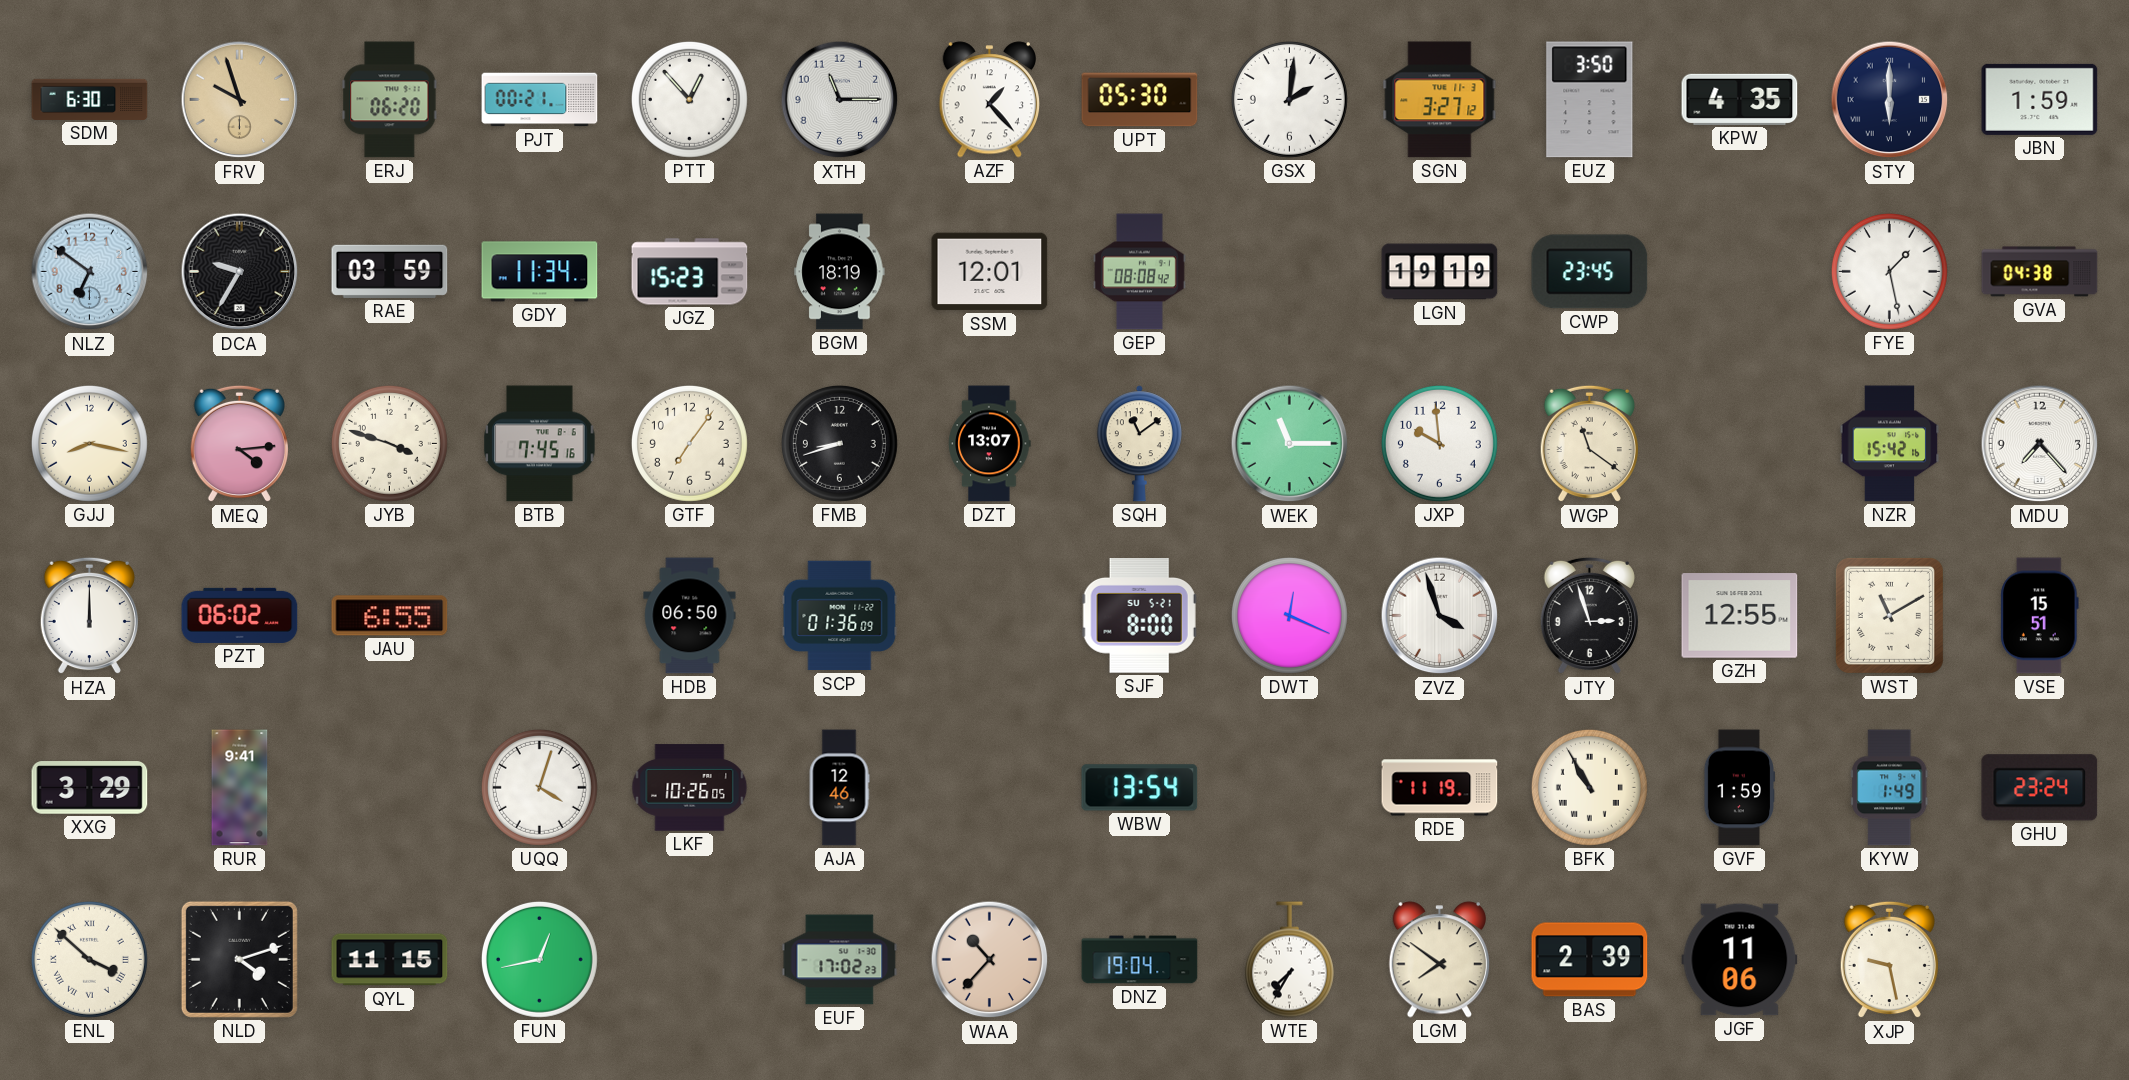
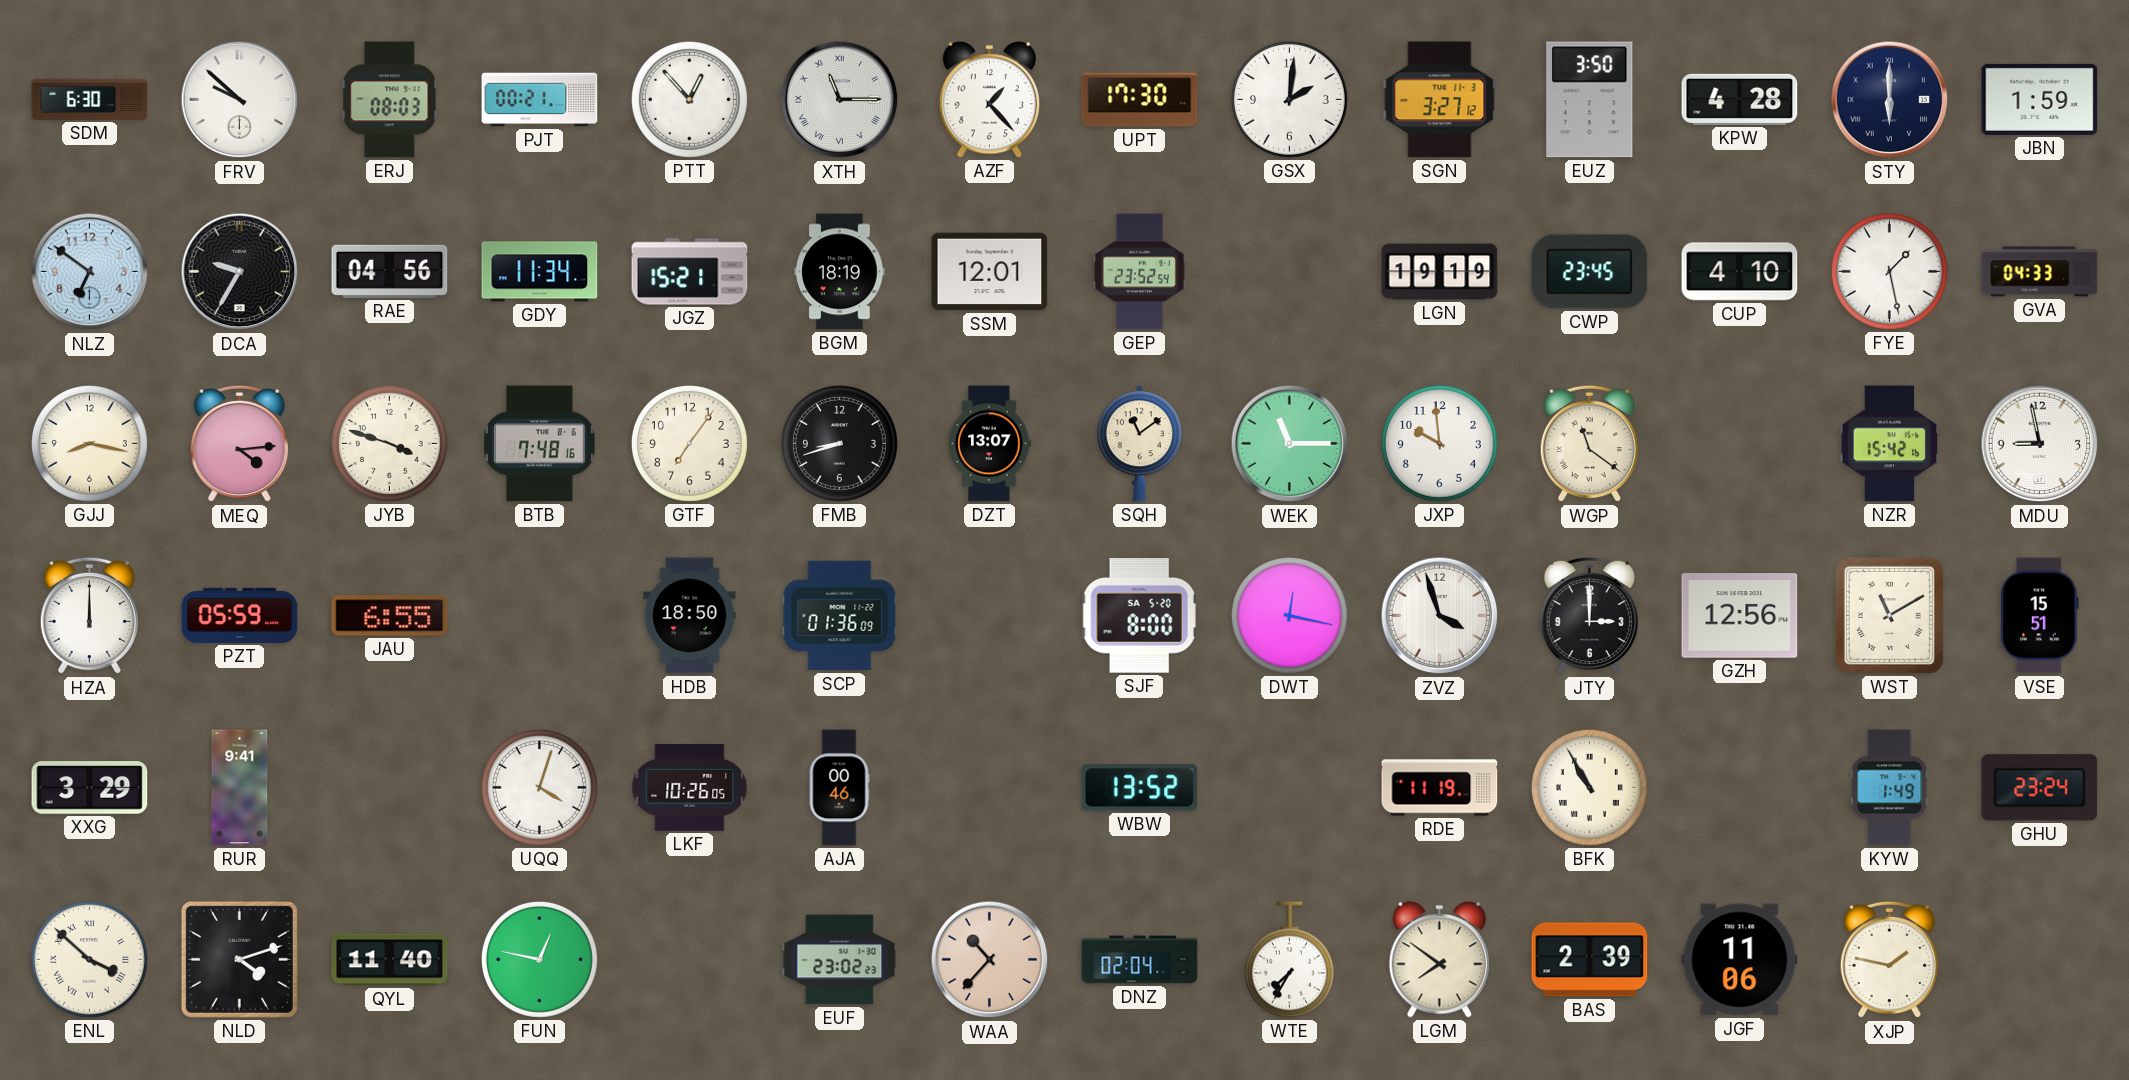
FRV: 9:57 -> 9:52 (240, 100)
FRV dial: champagne -> white (240, 100)
ERJ: 06:20 -> 08:03 (390, 100)
XTH numerals: Arabic -> Roman (840, 100)
UPT: 05:30 -> 17:30 (1140, 100)
KPW: 4:35 -> 4:28 (1740, 99)
RAE: 03:59 -> 04:56 (390, 271)
JGZ: 15:23 -> 15:21 (690, 272)
GEP: 08:08 -> 23:52 (1139, 272)
CUP: none -> 4:10 (1740, 272)
GVA: 04:38 -> 04:33 (2040, 272)
BTB: 7:45 -> 7:48 (540, 444)
MDU: 7:23 -> 8:58 (2040, 444)
PZT: 06:02 -> 05:59 (240, 615)
HDB: 06:50 -> 18:50 (690, 616)
SJF date: SU 5-21 -> SA 5-20 (1139, 616)
DWT: 12:19 -> 12:17 (1289, 615)
JTY: 2:57 -> 3:00 (1589, 616)
GZH: 12:55 -> 12:56 (1740, 616)
AJA: 12:46 -> 00:46 (839, 788)
WBW: 13:54 -> 13:52 (1140, 788)
GVF: 1:59 -> none (1738, 788)
QYL: 11:15 -> 11:40 (390, 960)
FUN: 12:43 -> 12:47 (539, 959)
EUF: 17:02 -> 23:02 (840, 960)
DNZ: 19:04 -> 02:04 (1140, 960)
XJP: 9:28 -> 1:47 (1889, 960)
